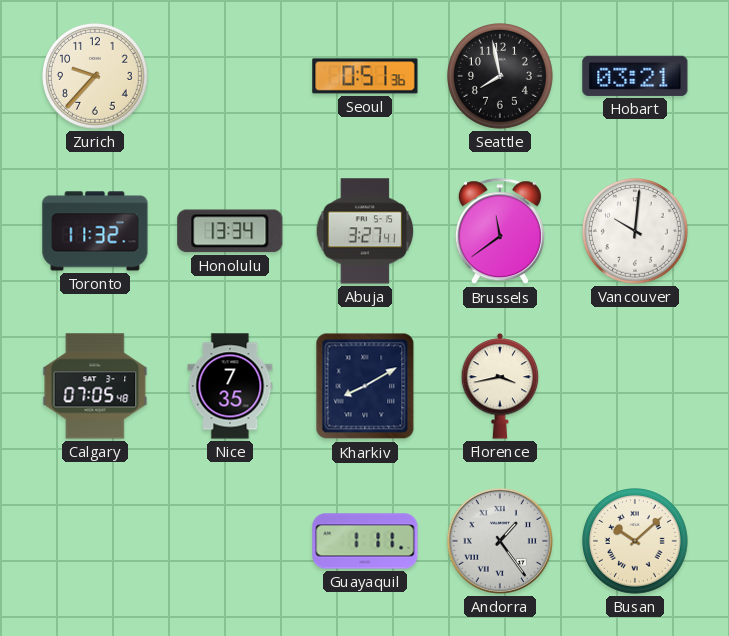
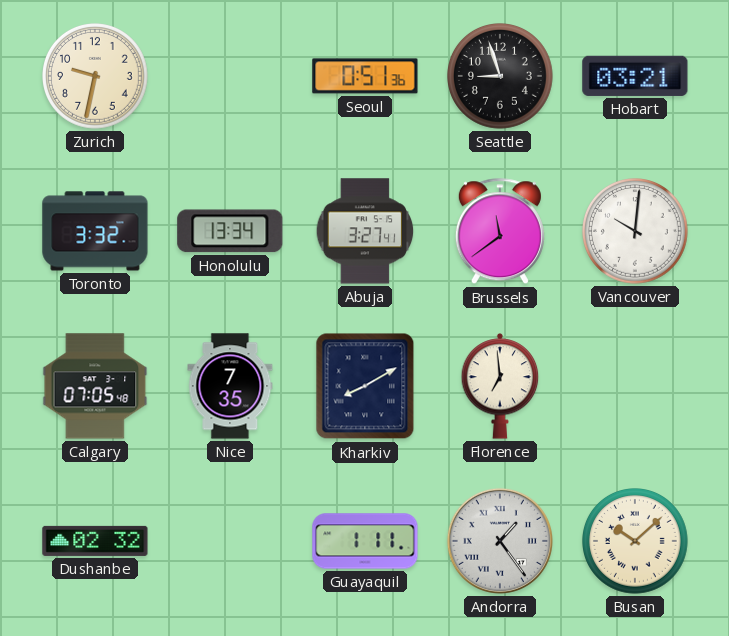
Zurich: 9:37 -> 9:32 (96, 77)
Seattle: 7:58 -> 8:57 (501, 77)
Toronto: 11:32 -> 3:32 (95, 231)
Florence: 3:43 -> 6:59 (500, 386)
Dushanbe: none -> 02:32 (95, 541)
